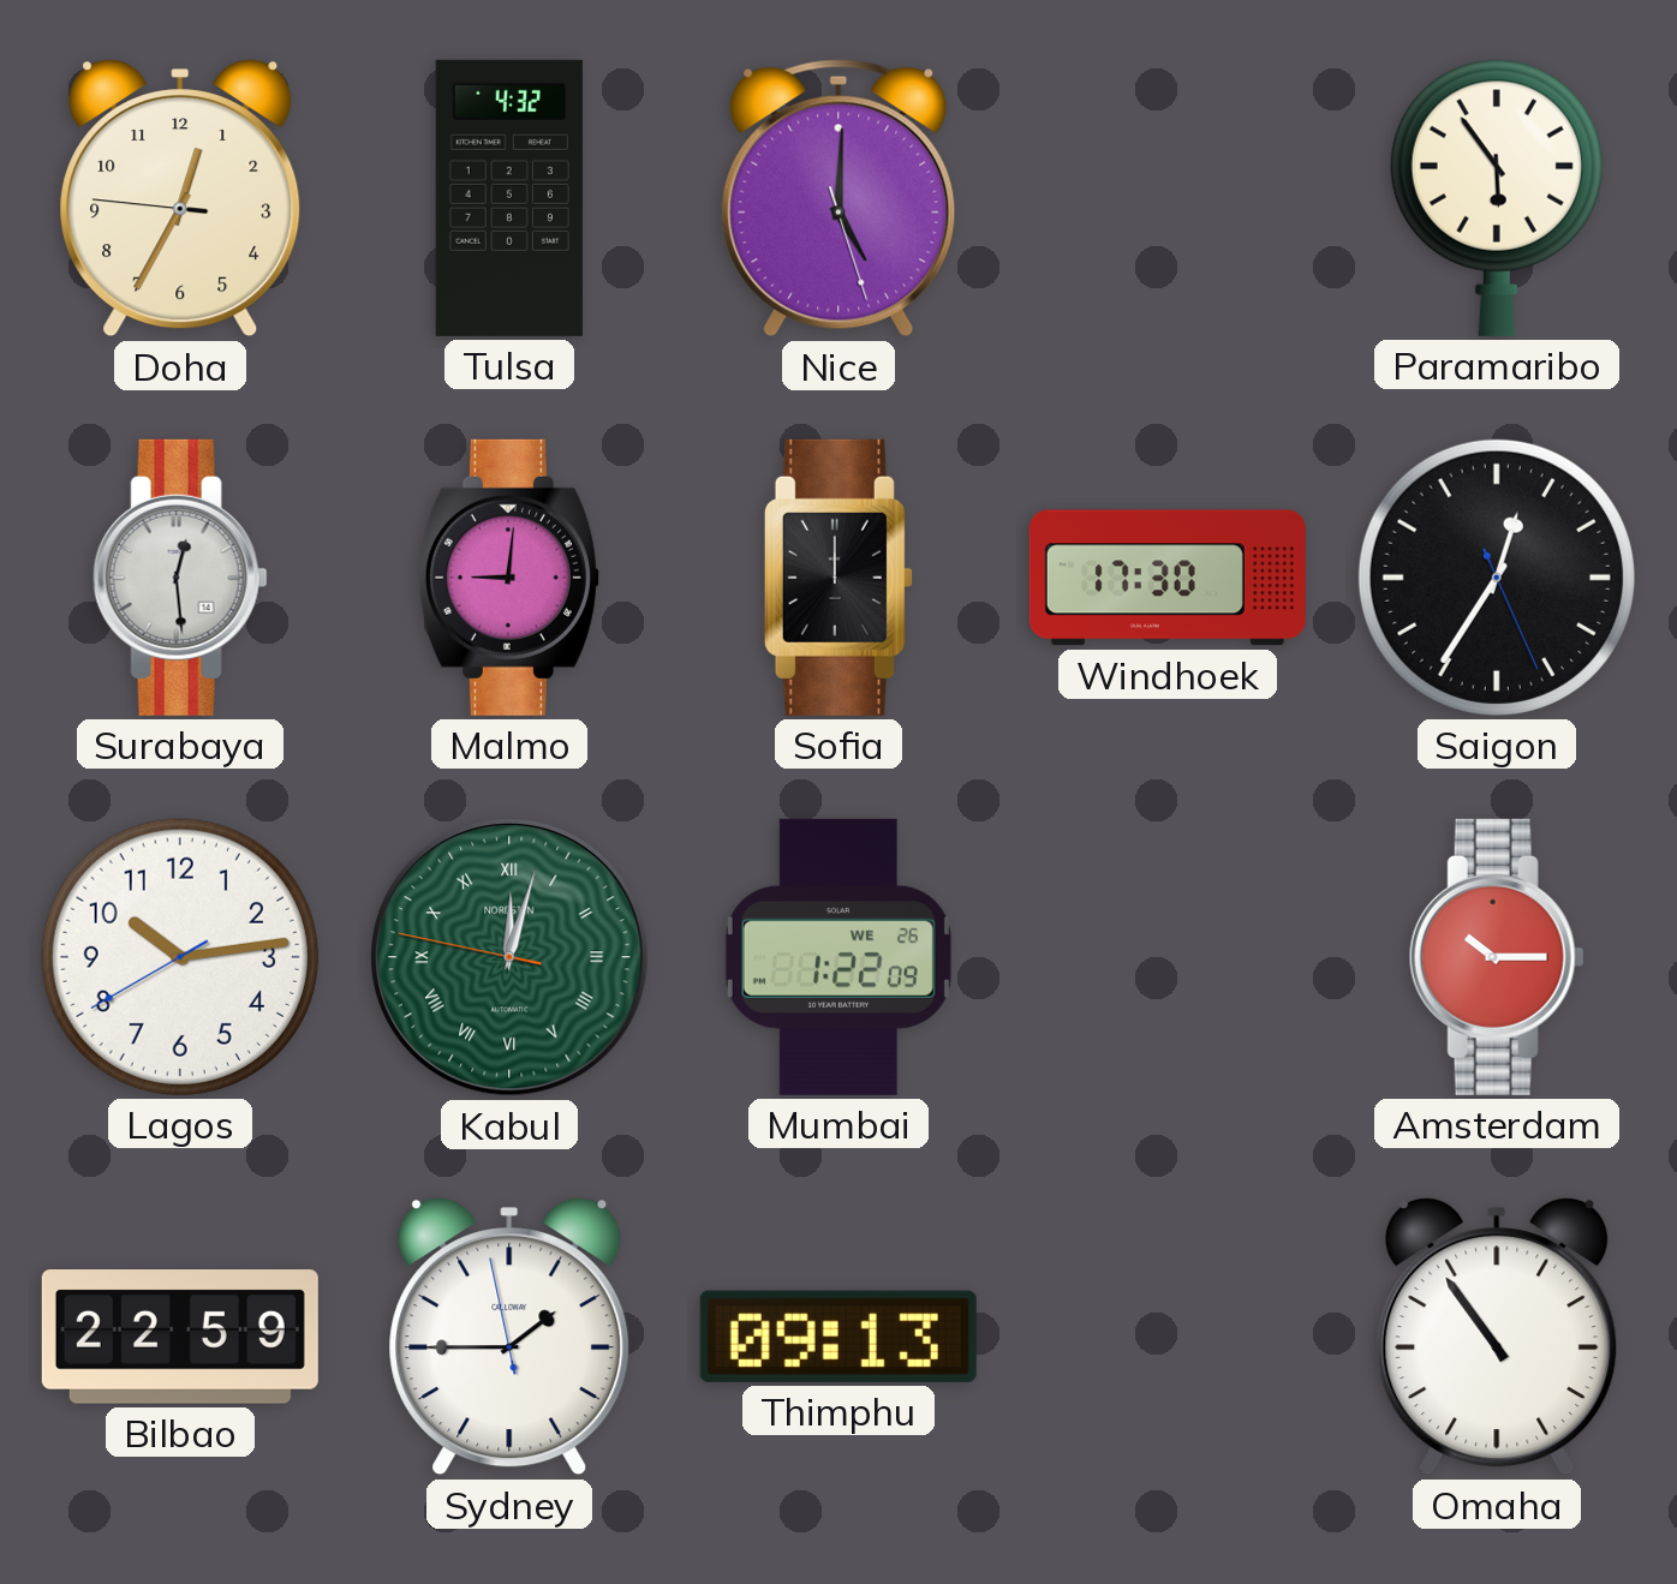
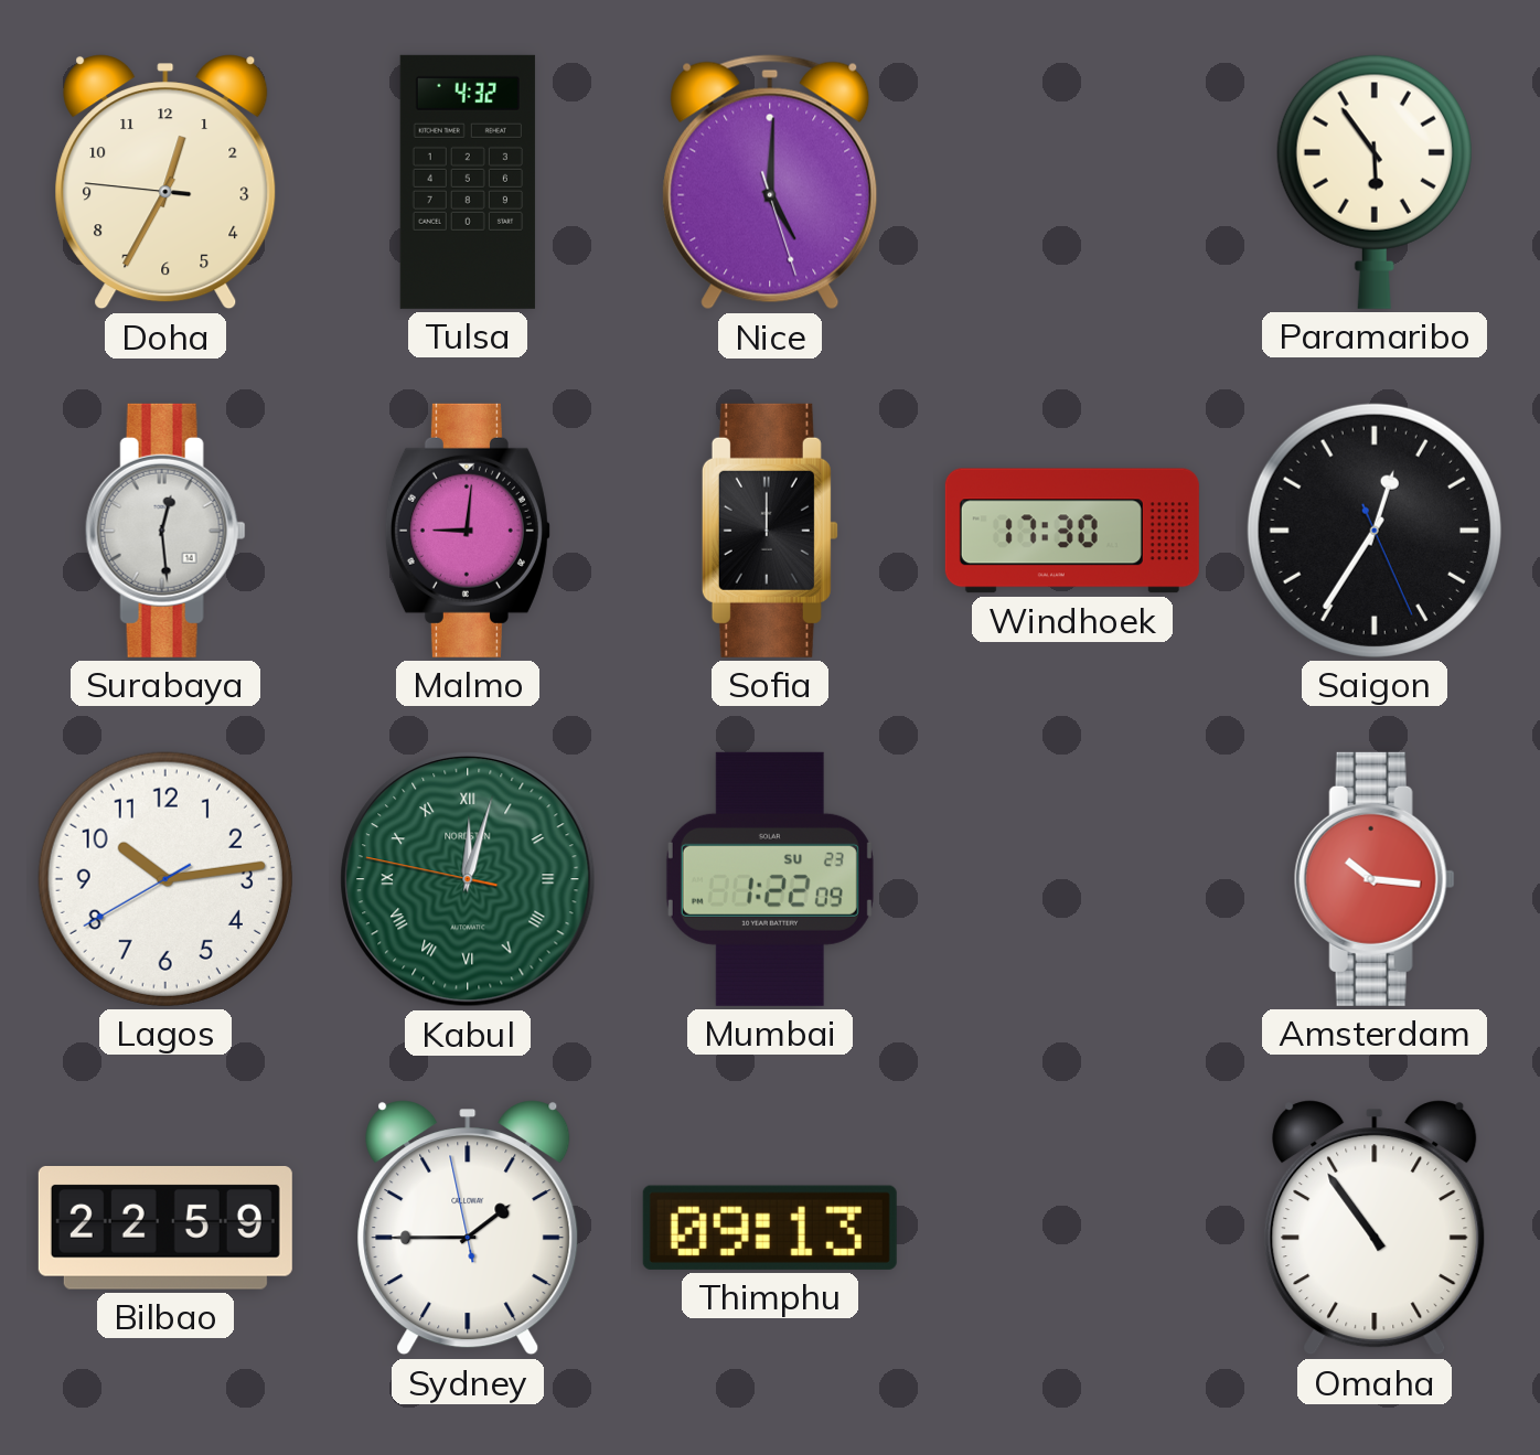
Mumbai date: WE 26 -> SU 23 (770, 879)
Amsterdam: 10:15 -> 10:16 (1375, 879)
